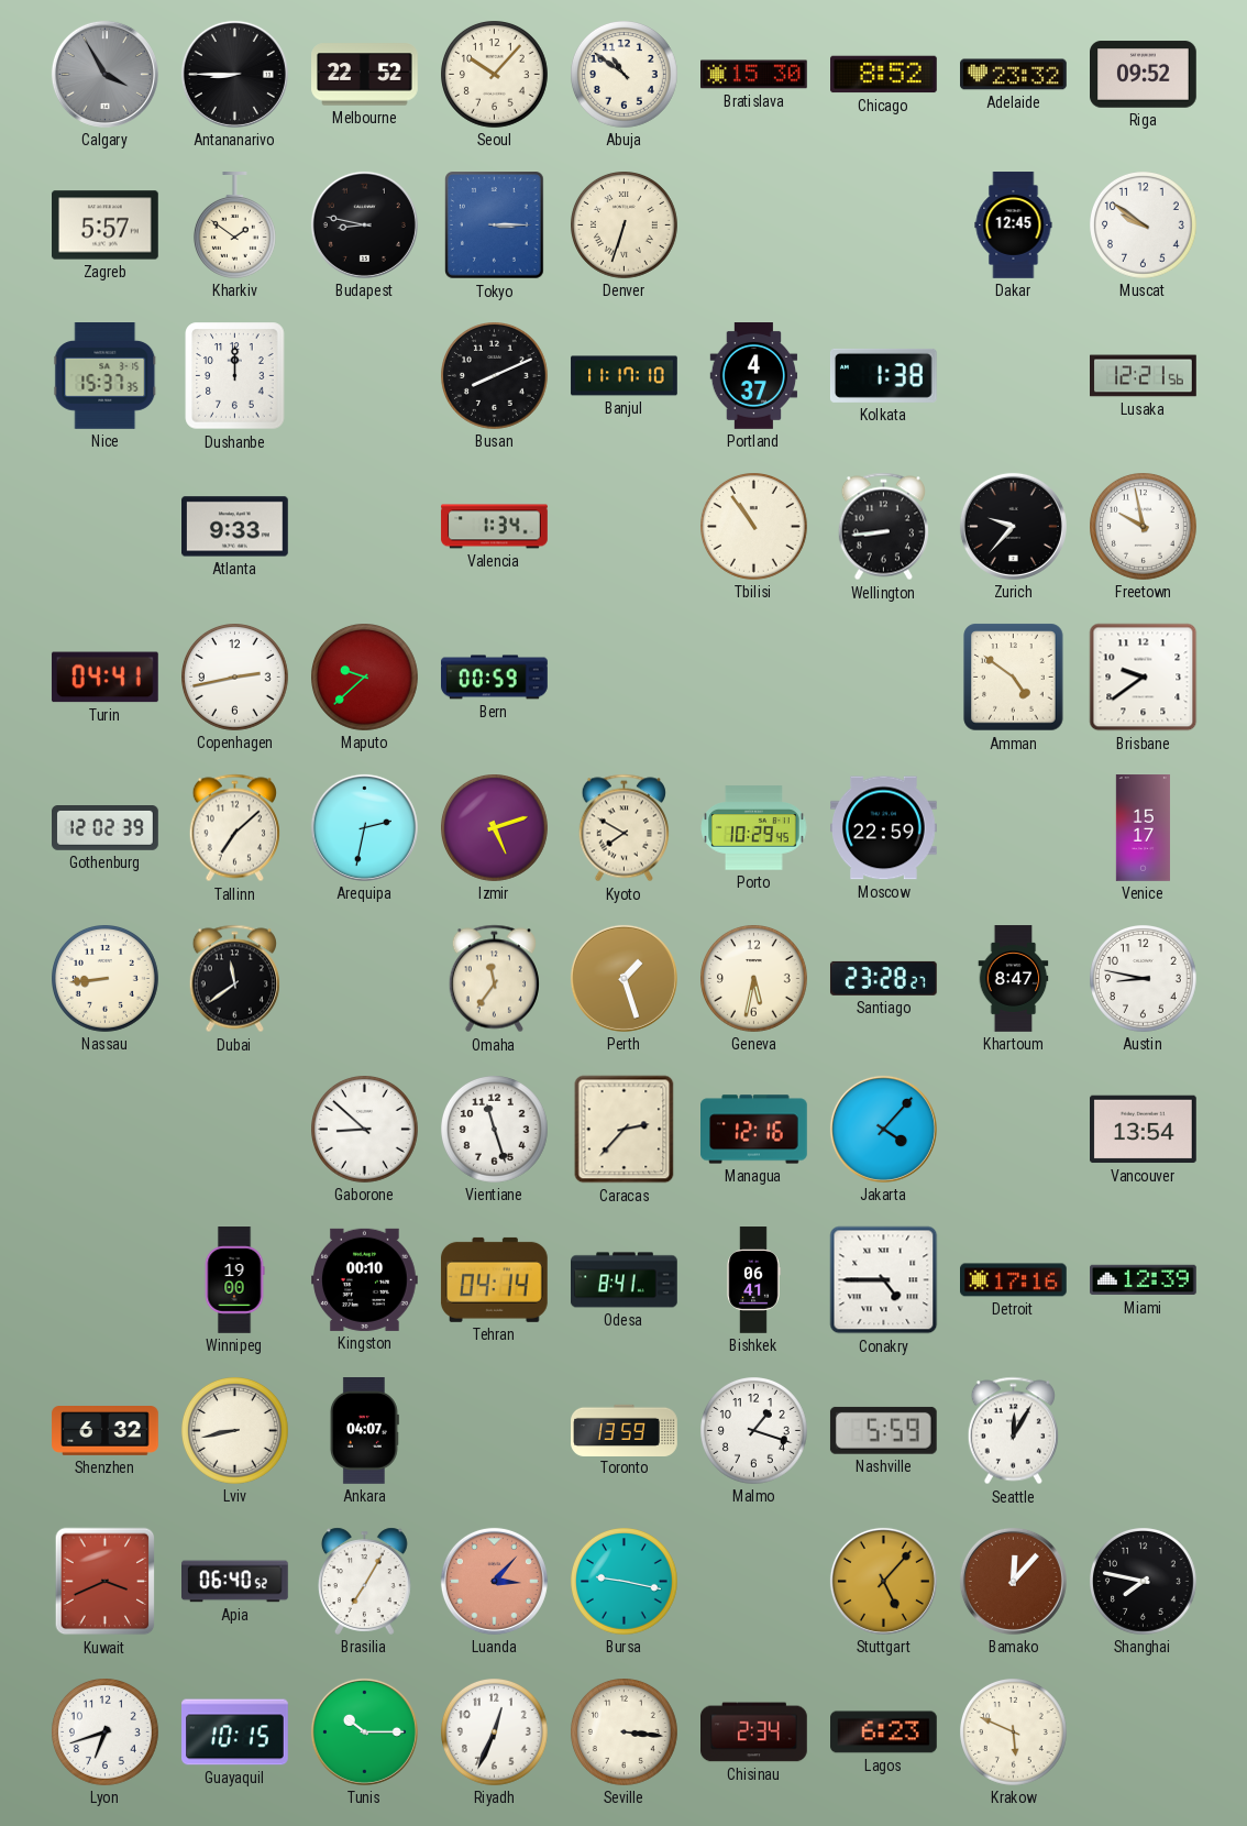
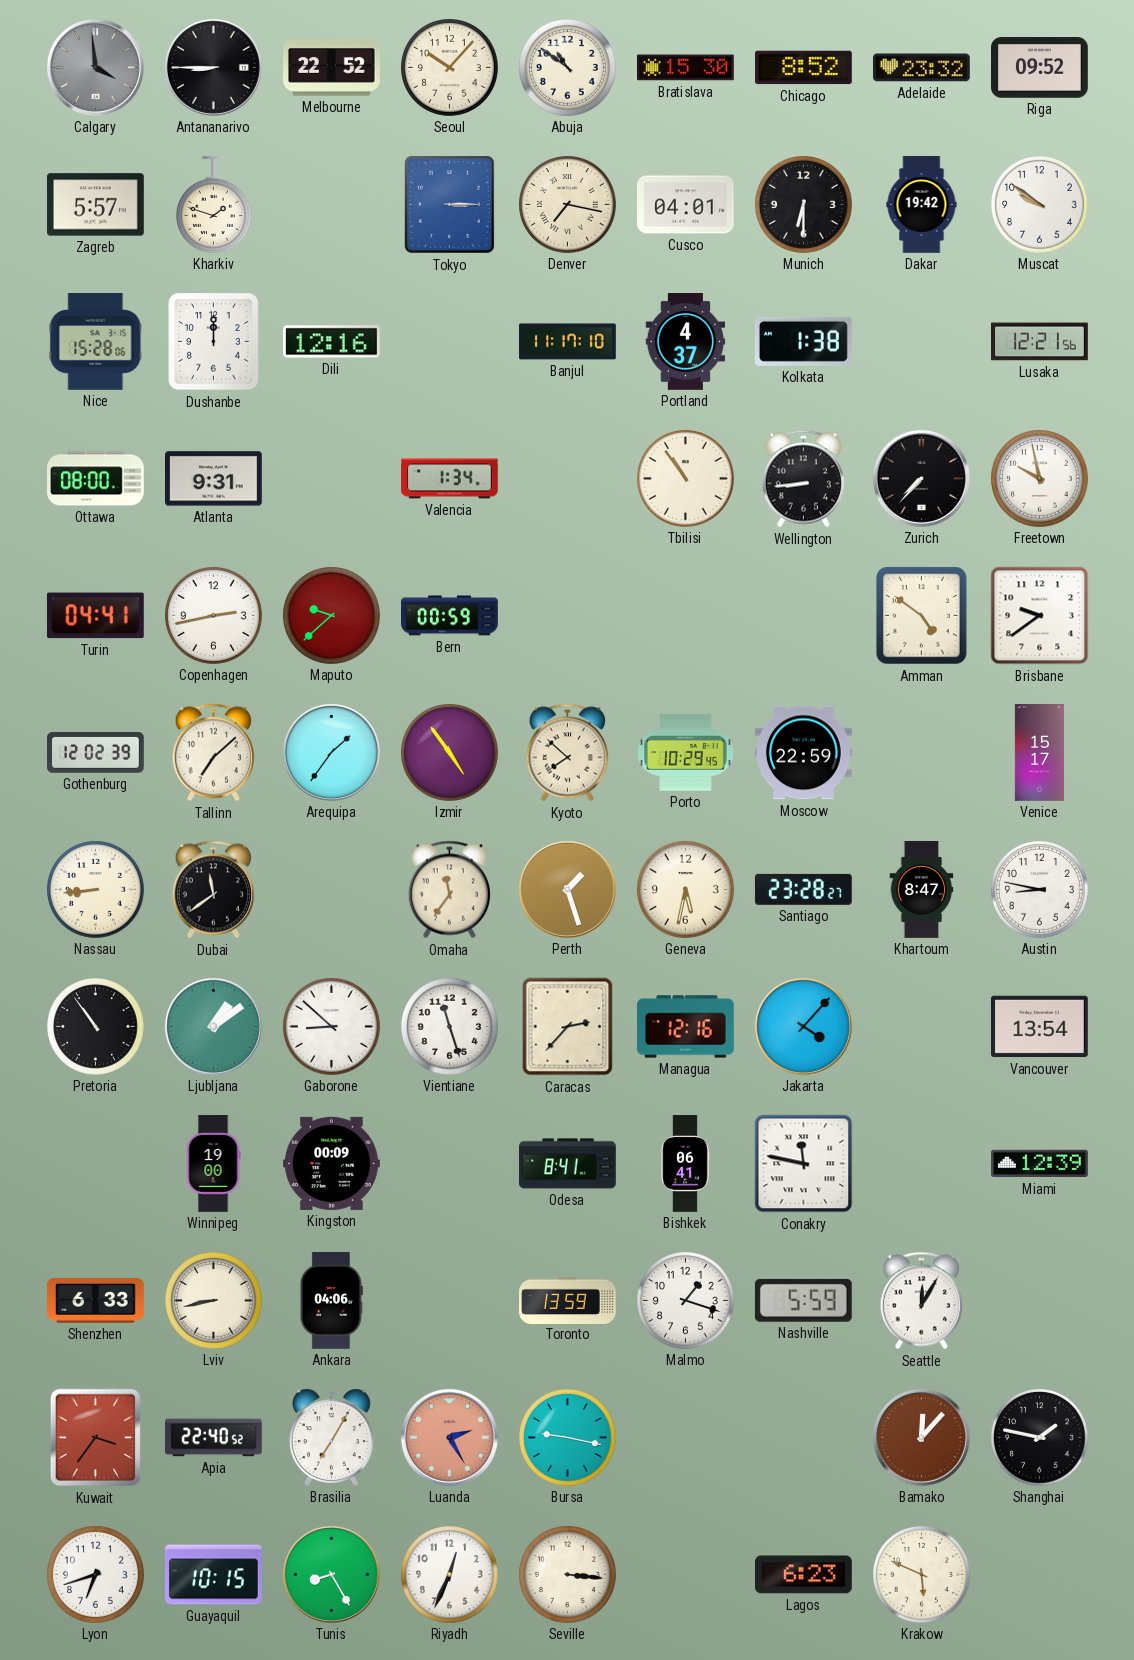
Calgary: 3:55 -> 3:59 (95, 67)
Kharkiv: 1:51 -> 1:48 (213, 205)
Budapest: 8:47 -> none (364, 224)
Denver: 6:33 -> 7:17 (568, 205)
Cusco: none -> 04:01 (686, 205)
Munich: none -> 6:30 (804, 205)
Dakar: 12:45 -> 19:42 (922, 205)
Nice: 15:37 -> 15:28 (96, 342)
Dili: none -> 12:16 (332, 342)
Busan: 8:11 -> none (495, 376)
Ottawa: none -> 08:00 (96, 479)
Atlanta: 9:33 -> 9:31 (214, 479)
Zurich: 9:37 -> 7:37 (921, 478)
Arequipa: 2:32 -> 1:36 (331, 752)
Izmir: 5:12 -> 4:54 (450, 753)
Kyoto: 7:50 -> 7:52 (567, 753)
Pretoria: none -> 10:54 (96, 1027)
Ljubljana: none -> 1:09 (213, 1026)
Kingston: 00:10 -> 00:09 (332, 1163)
Tehran: 04:14 -> none (494, 1279)
Conakry: 4:45 -> 11:47 (804, 1164)
Detroit: 17:16 -> none (1014, 1280)
Shenzhen: 6:32 -> 6:33 (96, 1301)
Ankara: 04:07 -> 04:06 (331, 1301)
Kuwait: 3:41 -> 3:36 (96, 1438)
Apia: 06:40 -> 22:40 (214, 1438)
Luanda: 3:07 -> 2:25 (449, 1437)
Stuttgart: 5:07 -> none (883, 1581)
Shanghai: 7:47 -> 1:47 (1040, 1438)
Tunis: 10:15 -> 8:25 (331, 1574)
Chisinau: 2:34 -> none (754, 1733)
